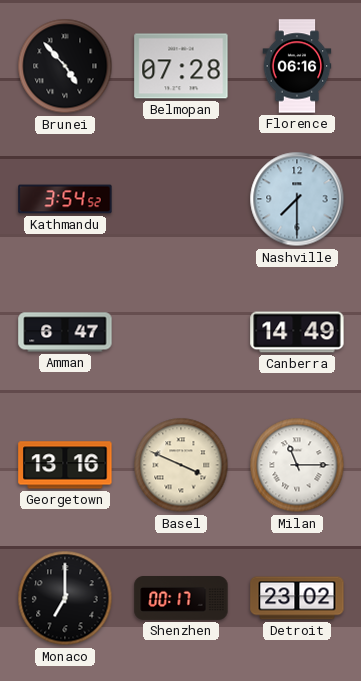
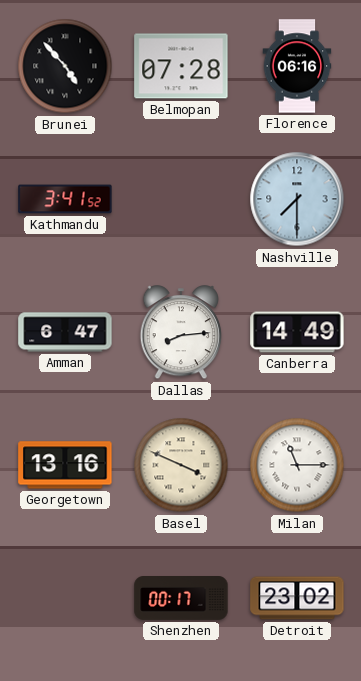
Kathmandu: 3:54 -> 3:41 (65, 199)
Dallas: none -> 8:14 (181, 333)
Monaco: 7:00 -> none (65, 598)
